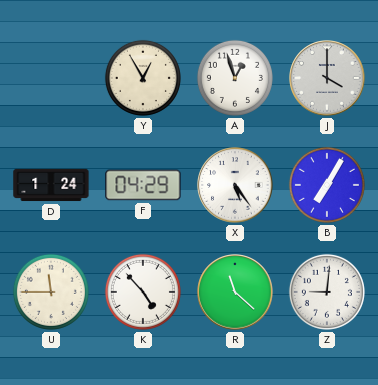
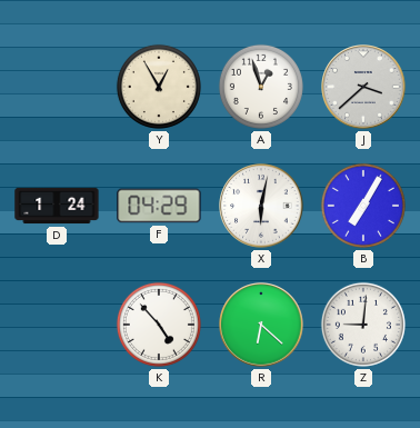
J: 4:00 -> 3:38 (363, 87)
X: 5:24 -> 6:02 (261, 206)
U: 11:45 -> none (51, 292)
R: 11:22 -> 6:22 (261, 325)
